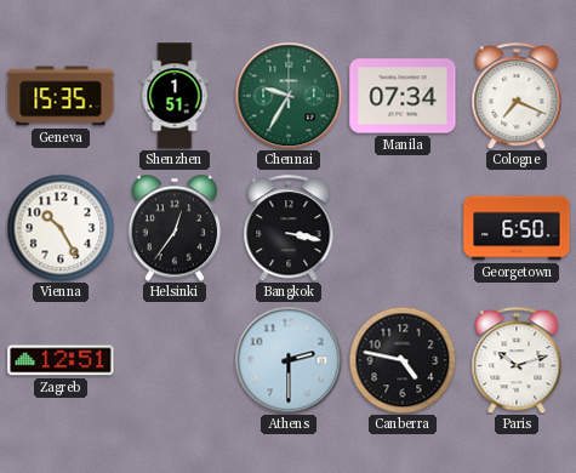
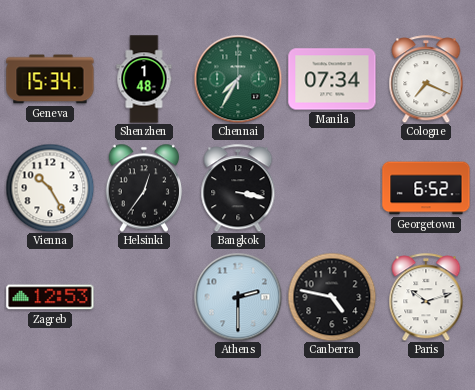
Geneva: 15:35 -> 15:34 (50, 79)
Shenzhen: 1:51 -> 1:48 (144, 79)
Chennai: 9:35 -> 7:35 (238, 79)
Georgetown: 6:50 -> 6:52 (426, 188)
Zagreb: 12:51 -> 12:53 (50, 297)
